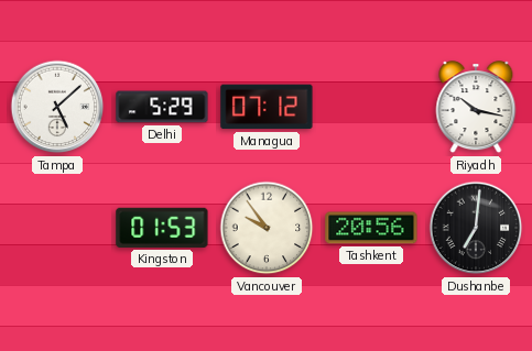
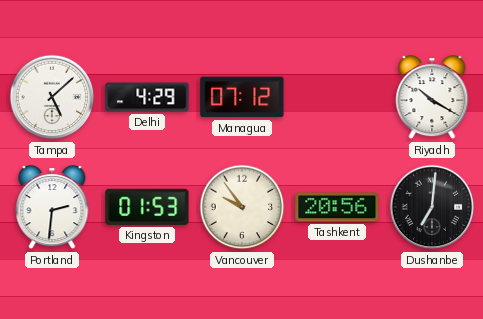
Delhi: 5:29 -> 4:29 (147, 97)
Riyadh: 10:17 -> 10:20 (432, 98)
Portland: none -> 2:31 (52, 208)
